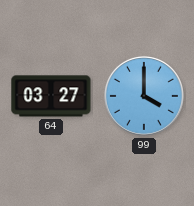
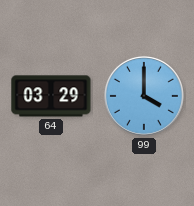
64: 03:27 -> 03:29 (51, 96)
